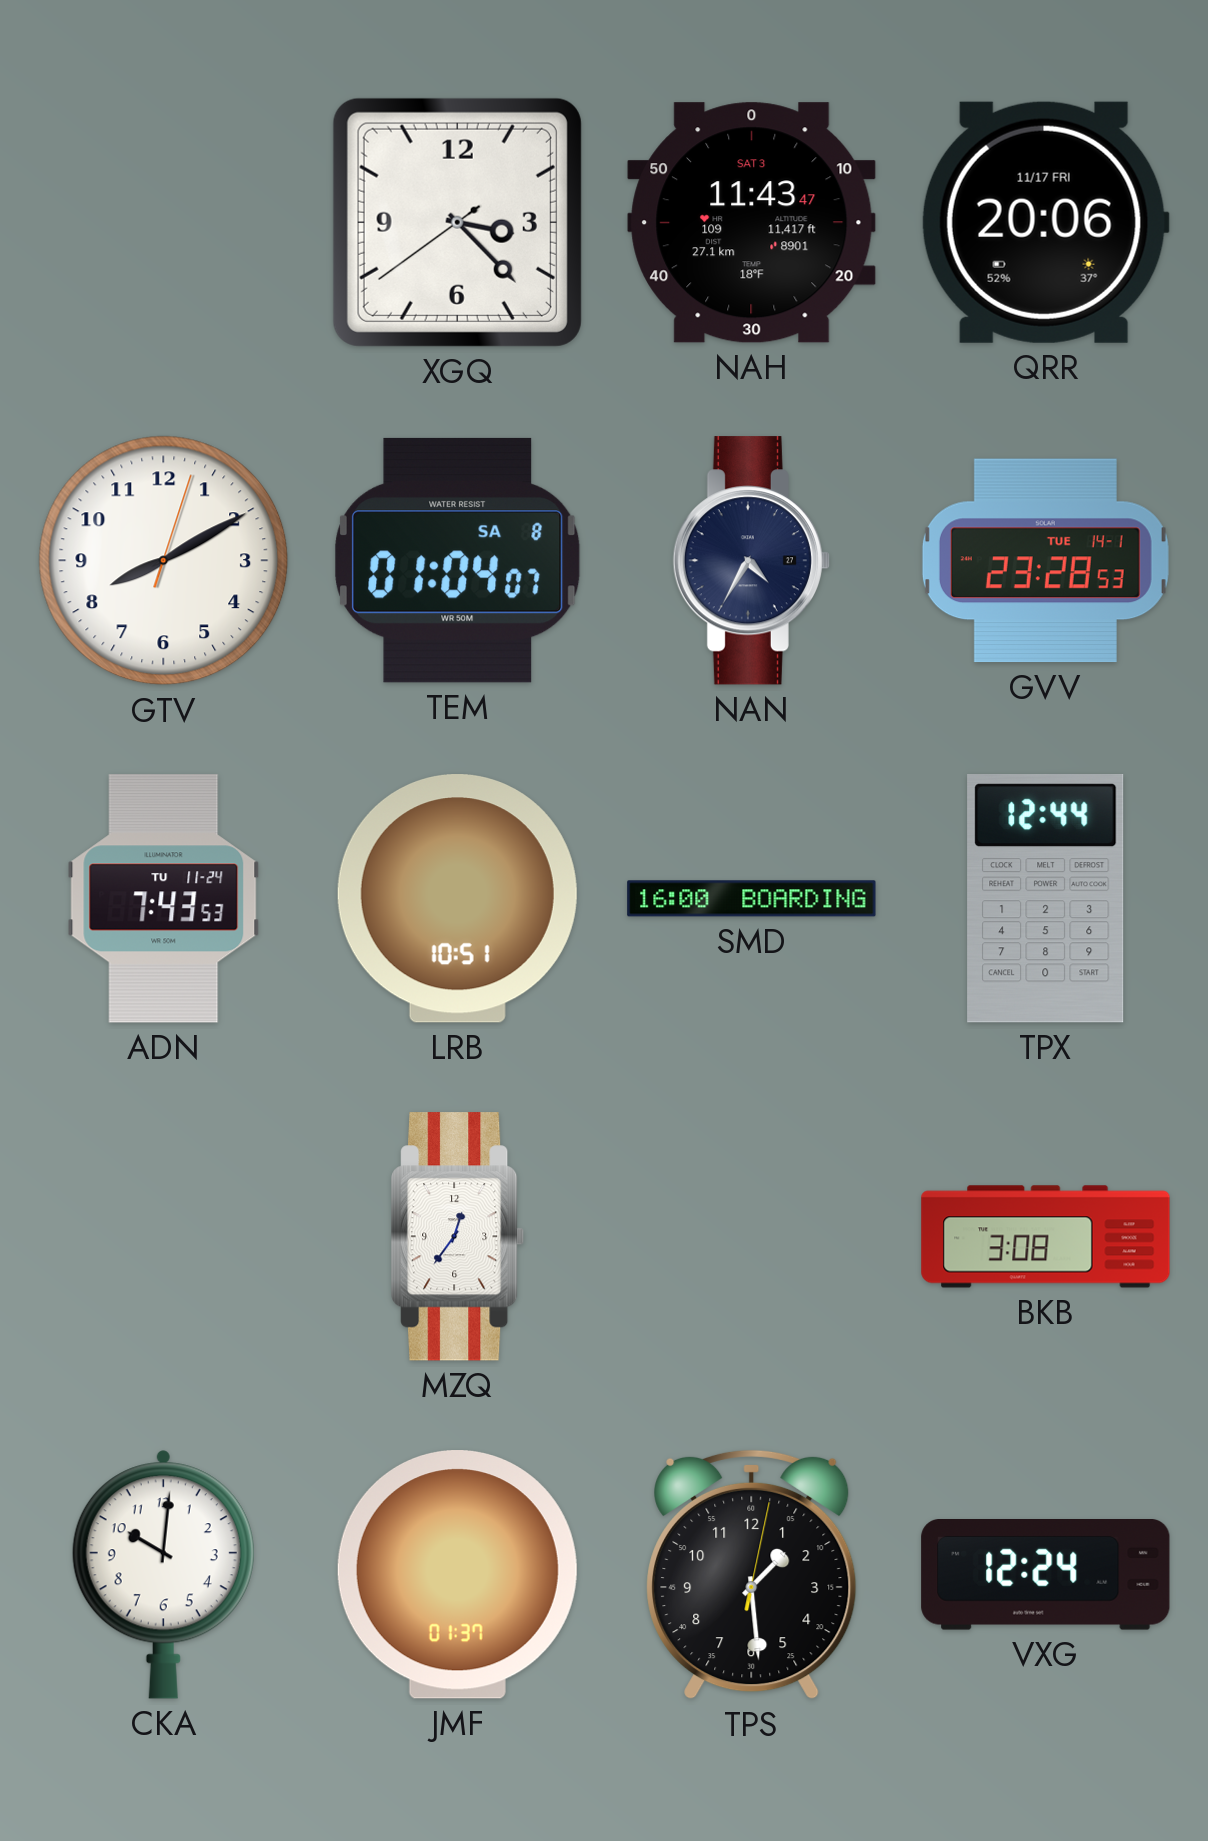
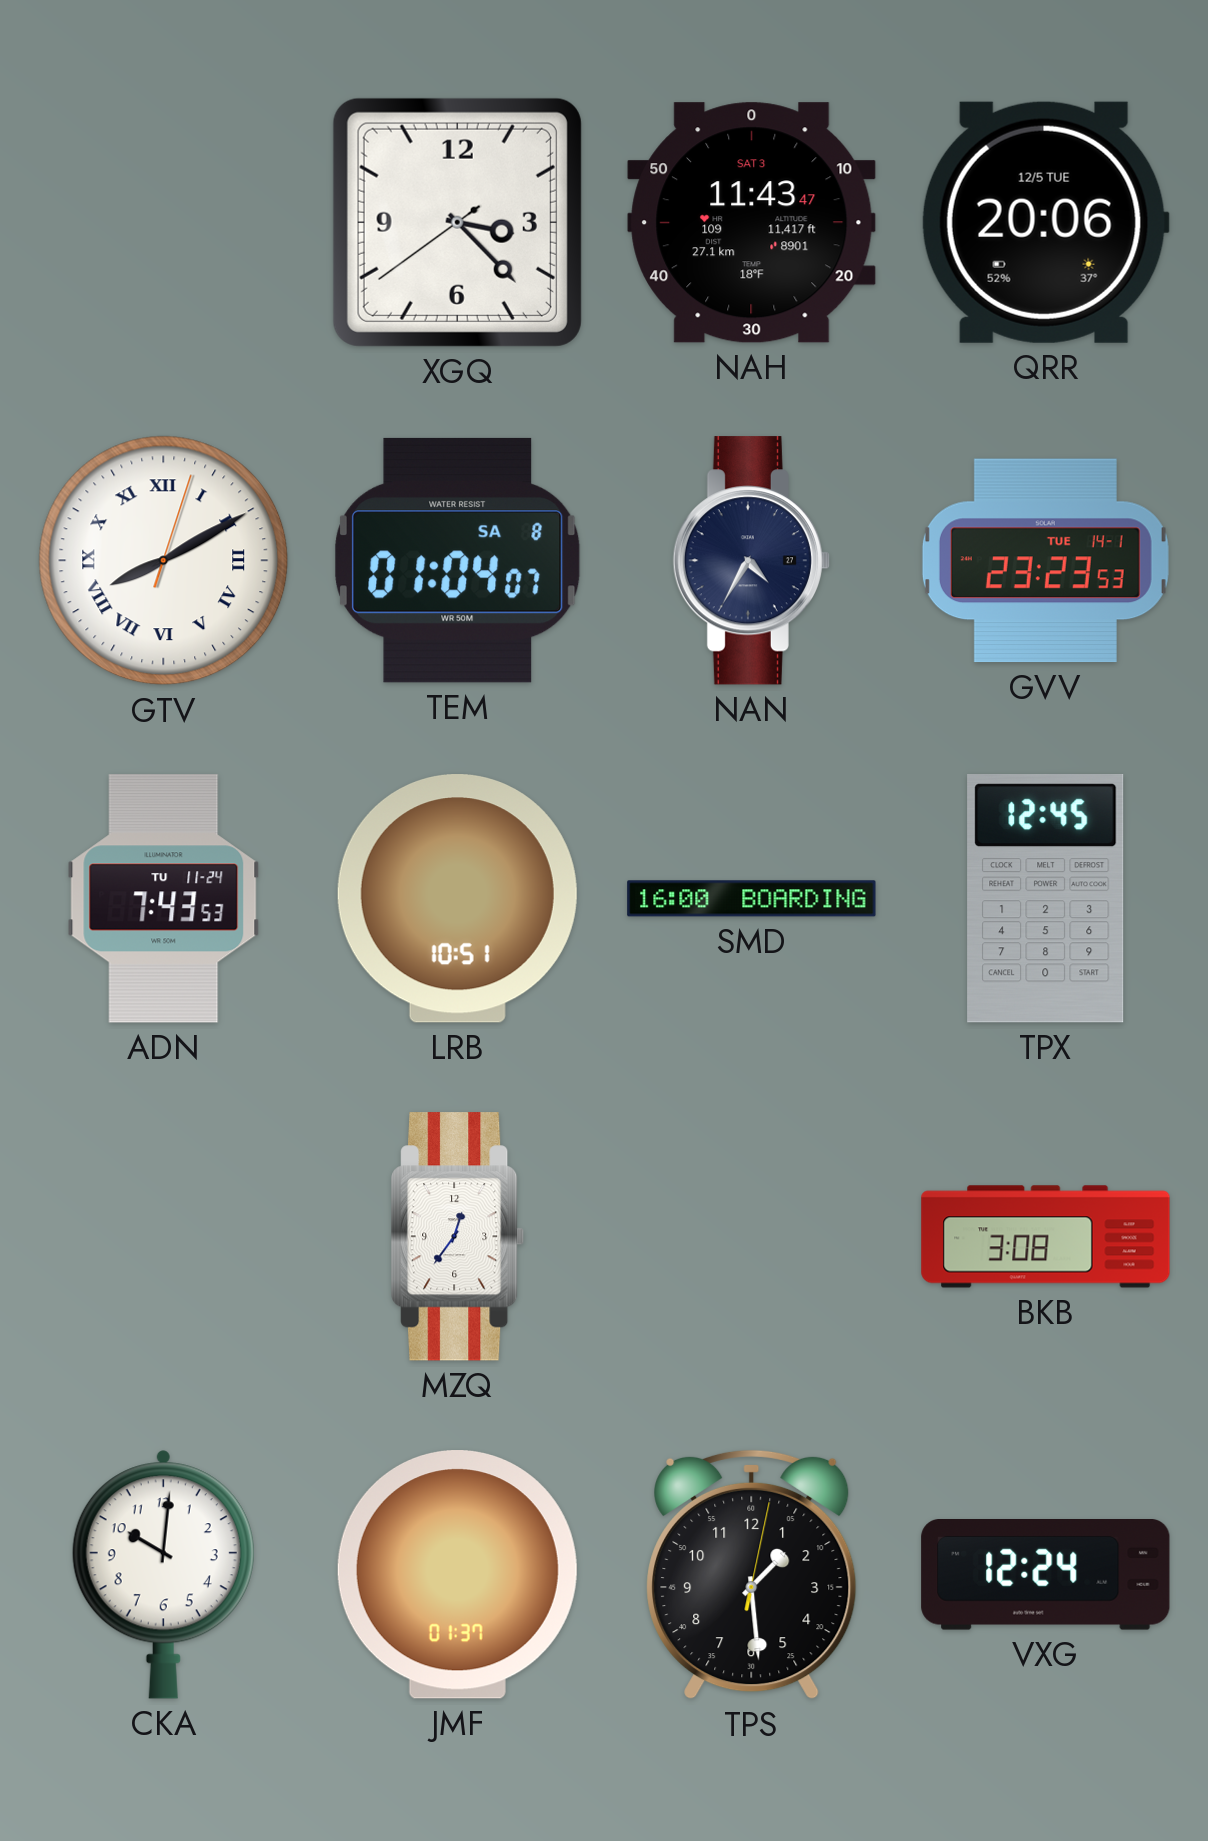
QRR date: 11/17 FRI -> 12/5 TUE (1045, 222)
GTV numerals: Arabic -> Roman (164, 561)
GVV: 23:28 -> 23:23 (1045, 561)
TPX: 12:44 -> 12:45 (1046, 899)
